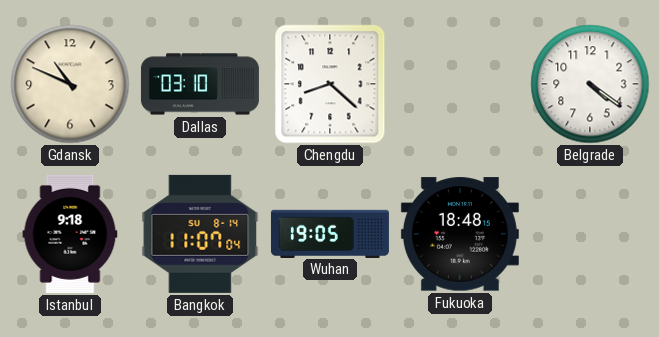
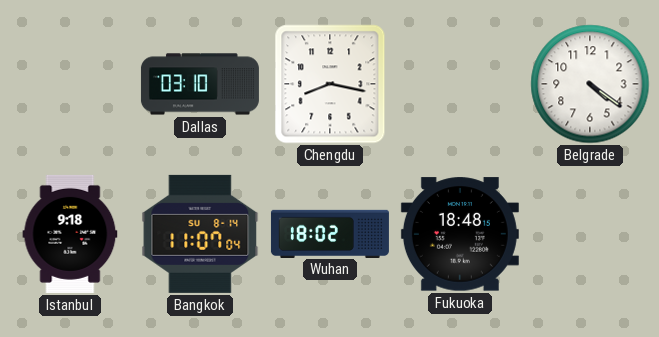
Gdansk: 10:49 -> none (70, 84)
Chengdu: 8:22 -> 8:17 (330, 84)
Wuhan: 19:05 -> 18:02 (330, 233)
